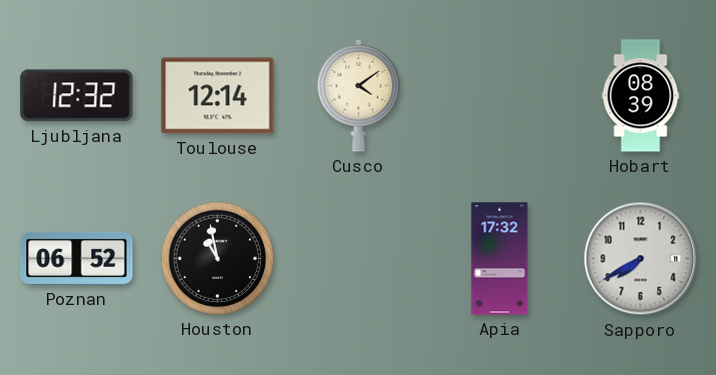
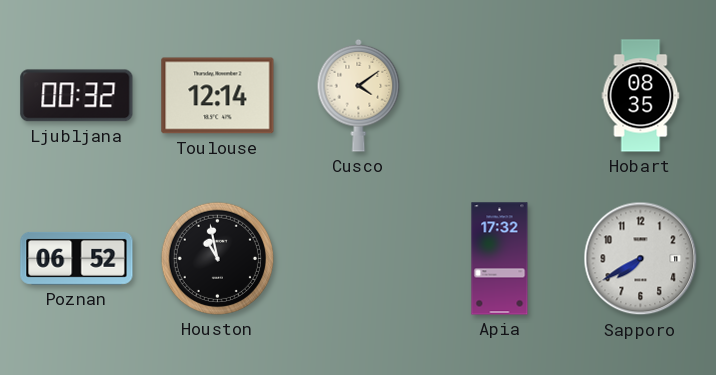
Ljubljana: 12:32 -> 00:32 (77, 96)
Hobart: 08:39 -> 08:35 (641, 96)
